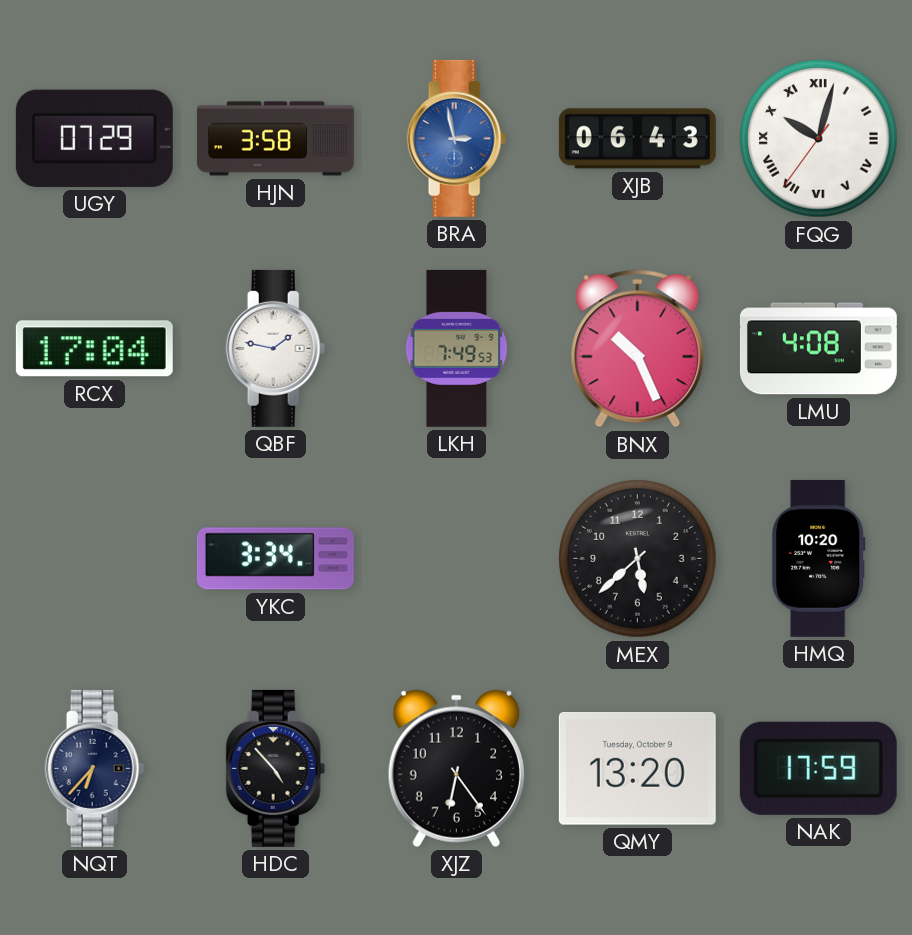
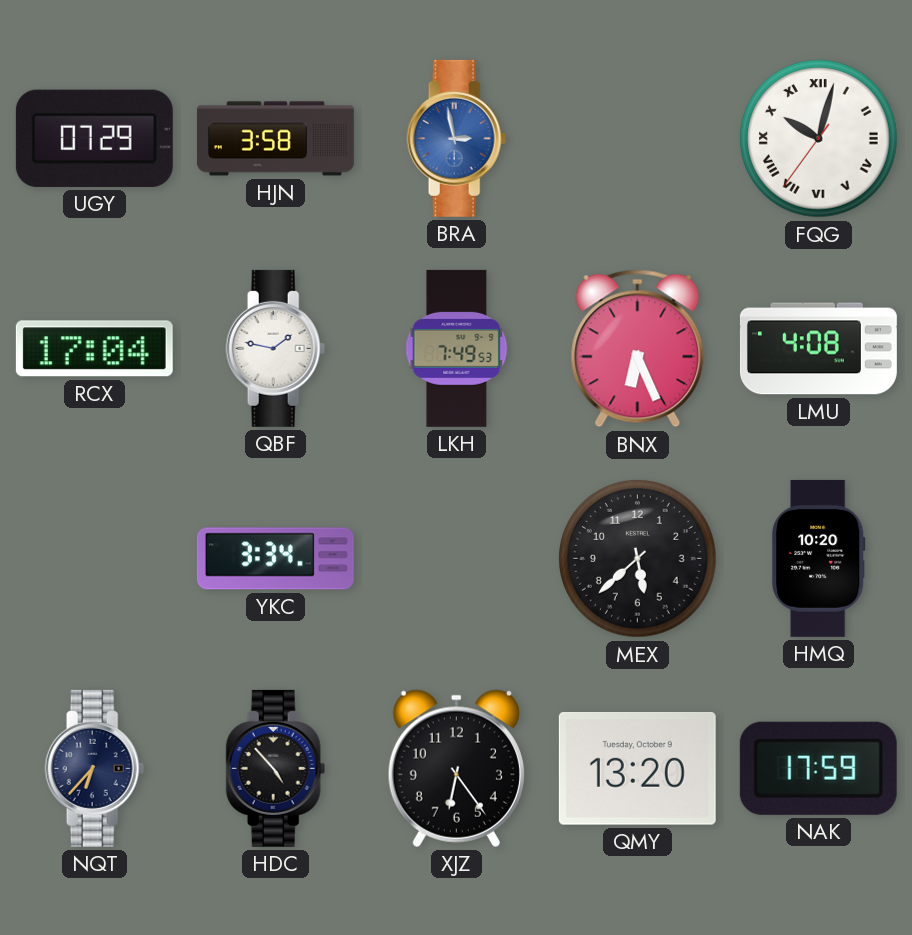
XJB: 06:43 -> none (637, 139)
BNX: 10:26 -> 6:26 (638, 349)
